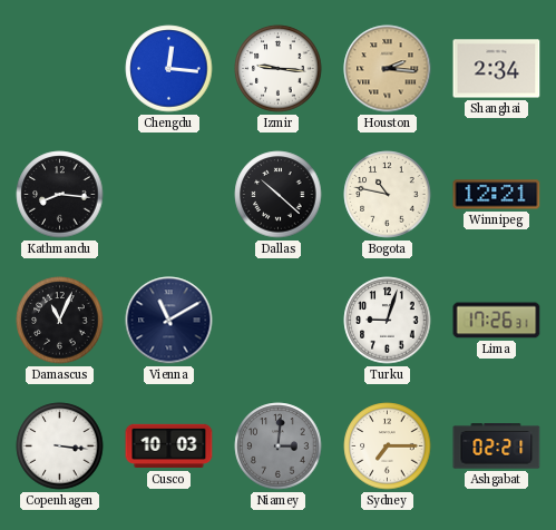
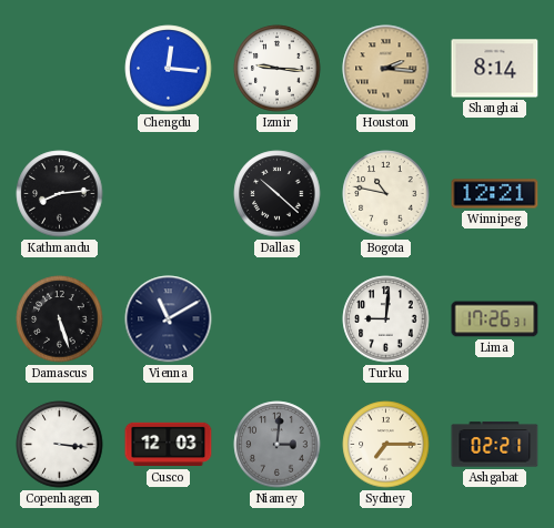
Shanghai: 2:34 -> 8:14 (495, 69)
Kathmandu: 8:16 -> 8:14 (60, 194)
Damascus: 11:04 -> 5:27 (60, 319)
Turku: 9:03 -> 9:01 (386, 319)
Cusco: 10:03 -> 12:03 (169, 445)
